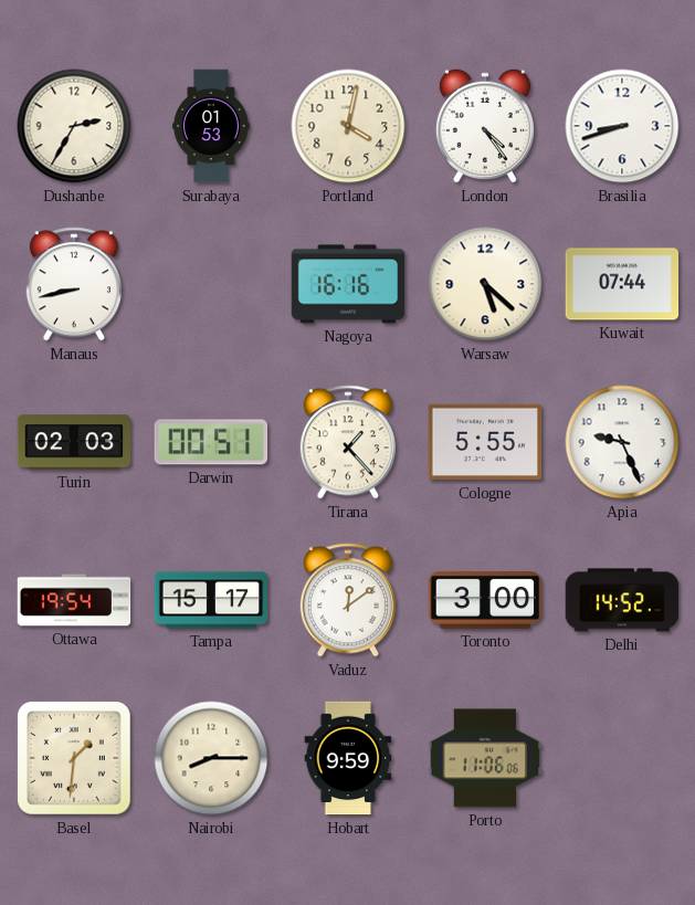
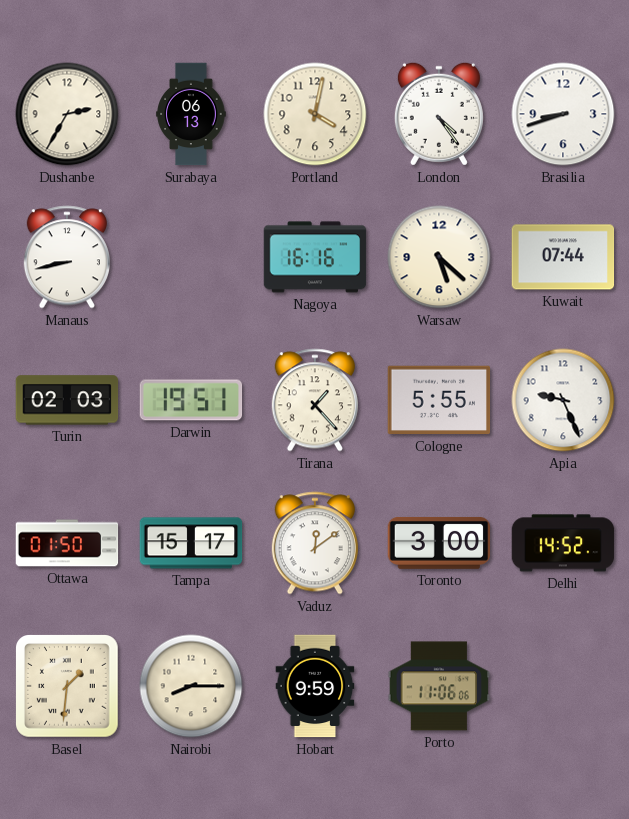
Surabaya: 01:53 -> 06:13 (191, 114)
Darwin: 00:51 -> 19:51 (191, 400)
Ottawa: 19:54 -> 01:50 (67, 543)
